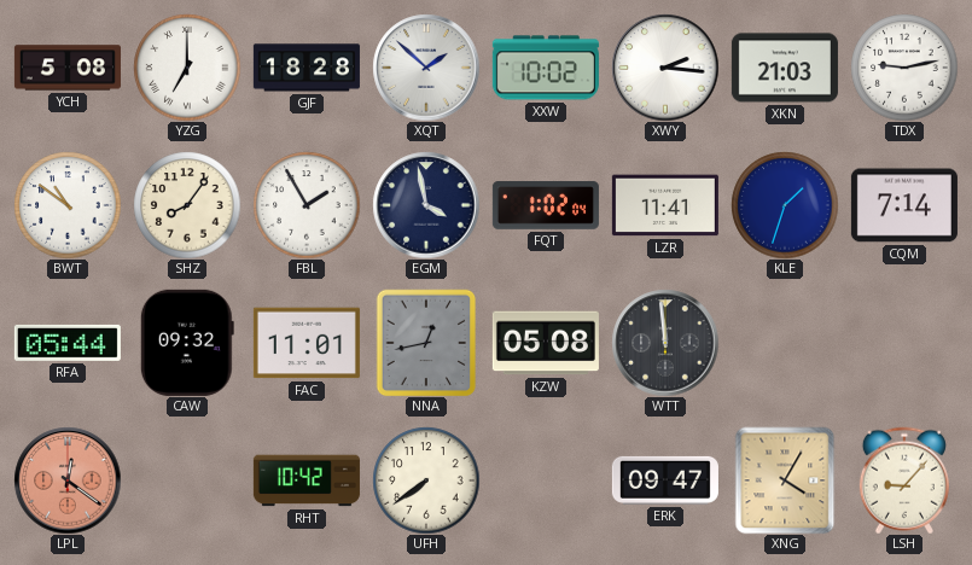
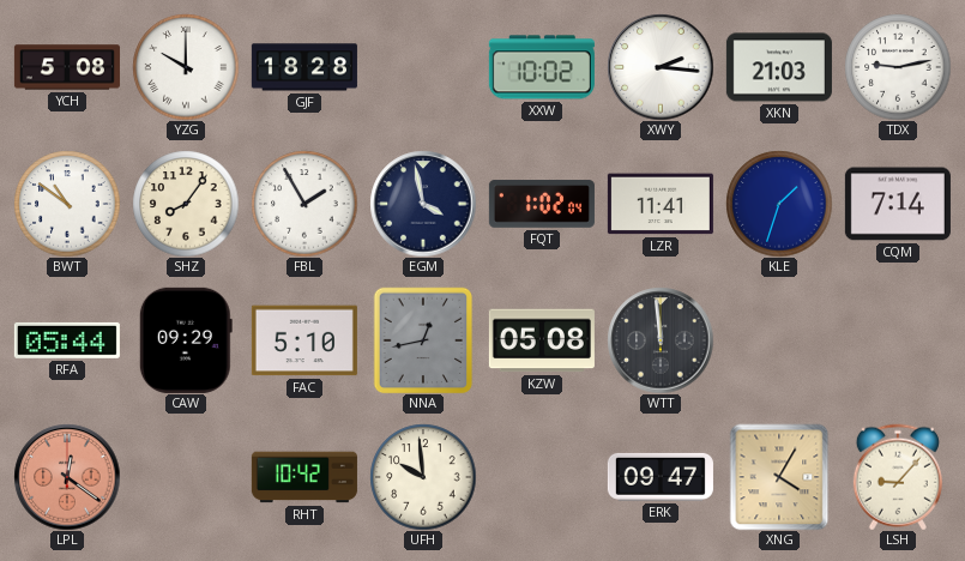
YZG: 7:00 -> 10:00 (186, 67)
XQT: 1:52 -> none (426, 68)
CAW: 09:32 -> 09:29 (186, 340)
FAC: 11:01 -> 5:10 (304, 340)
UFH: 7:39 -> 9:59 (423, 477)
